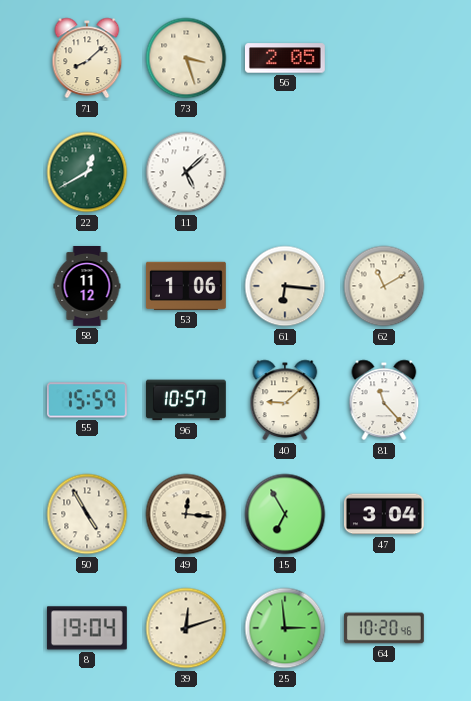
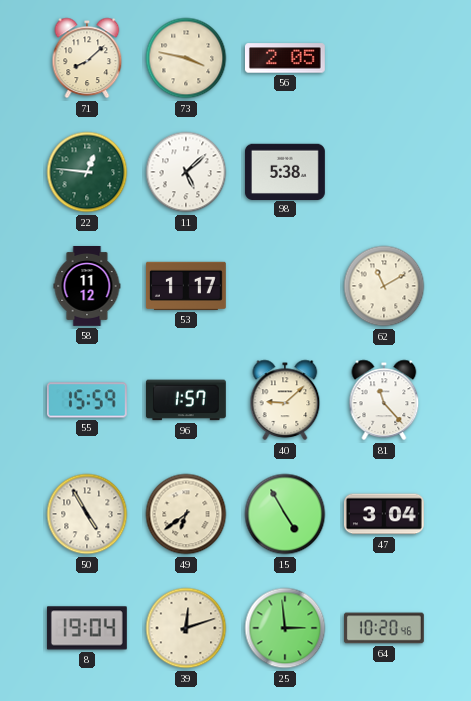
73: 3:27 -> 3:47 (186, 58)
22: 12:40 -> 12:46 (87, 172)
98: none -> 5:38 (285, 171)
53: 1:06 -> 1:17 (186, 286)
61: 6:16 -> none (285, 286)
96: 10:57 -> 1:57 (186, 400)
49: 12:16 -> 6:39 (186, 514)
15: 6:55 -> 4:55 (285, 514)
